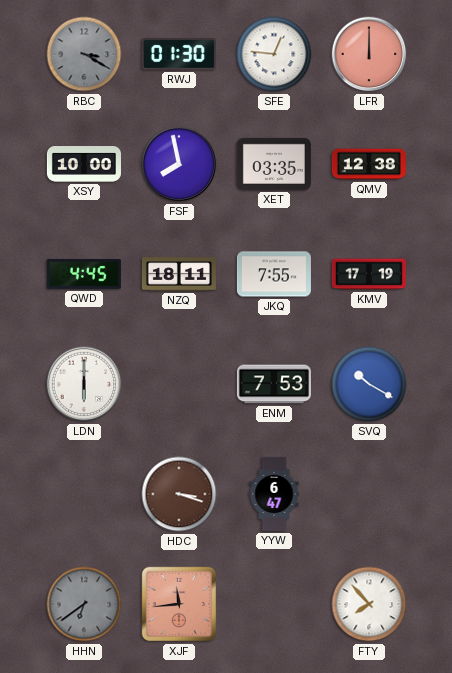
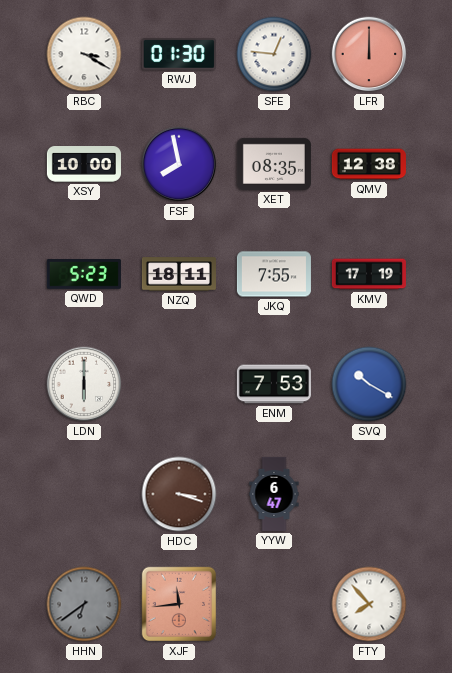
RBC dial: grey -> white (84, 54)
XET: 03:35 -> 08:35 (274, 164)
QWD: 4:45 -> 5:23 (84, 275)
